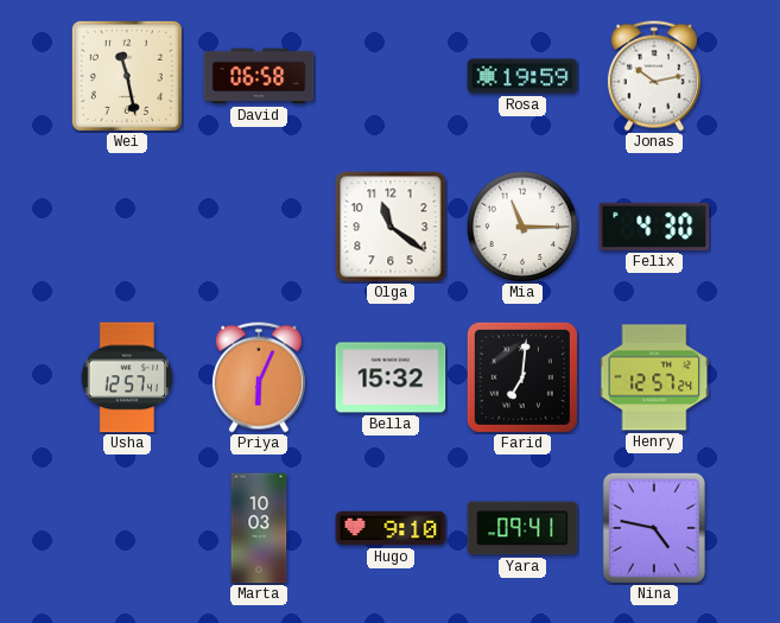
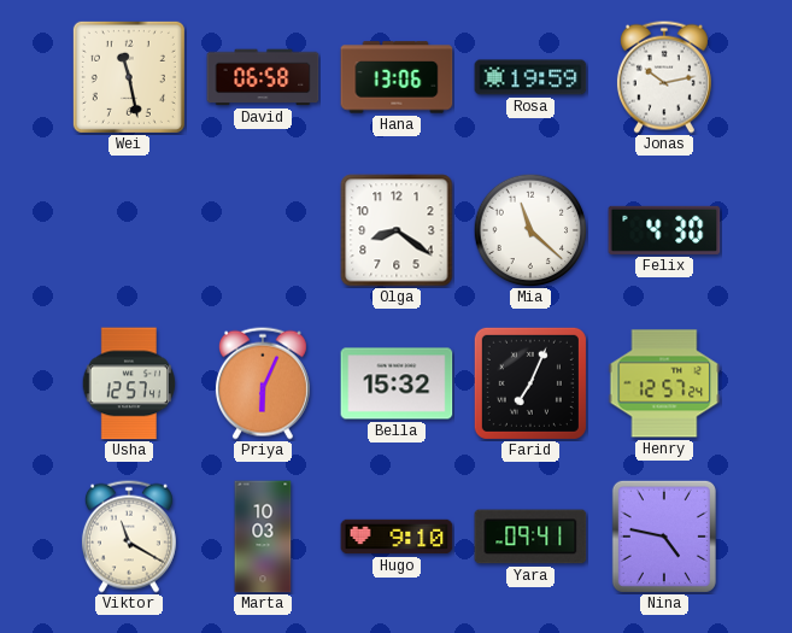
Hana: none -> 13:06 (397, 77)
Olga: 11:21 -> 8:21 (397, 230)
Mia: 11:15 -> 11:22 (530, 230)
Farid: 7:01 -> 7:04 (530, 383)
Viktor: none -> 11:20 (129, 537)
